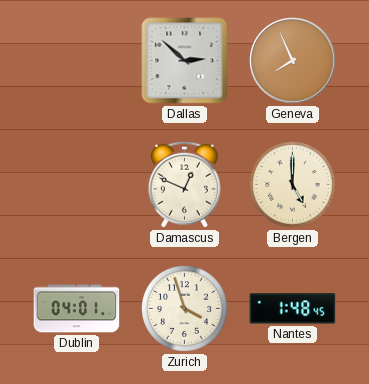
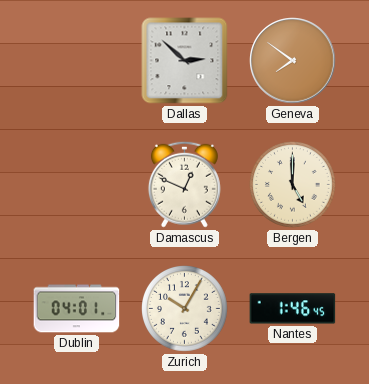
Geneva: 7:56 -> 7:51 (293, 61)
Zurich: 3:57 -> 10:05 (185, 309)
Nantes: 1:48 -> 1:46 (293, 309)
